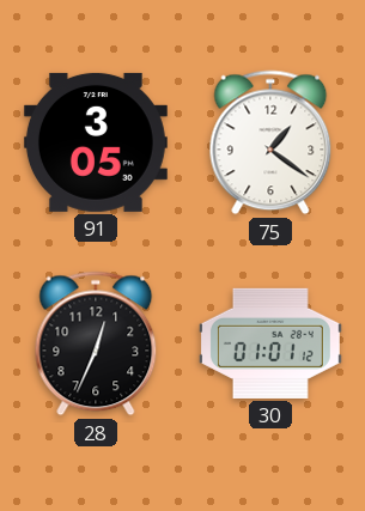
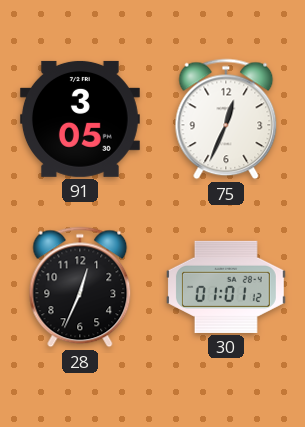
75: 1:21 -> 12:34 (226, 119)
